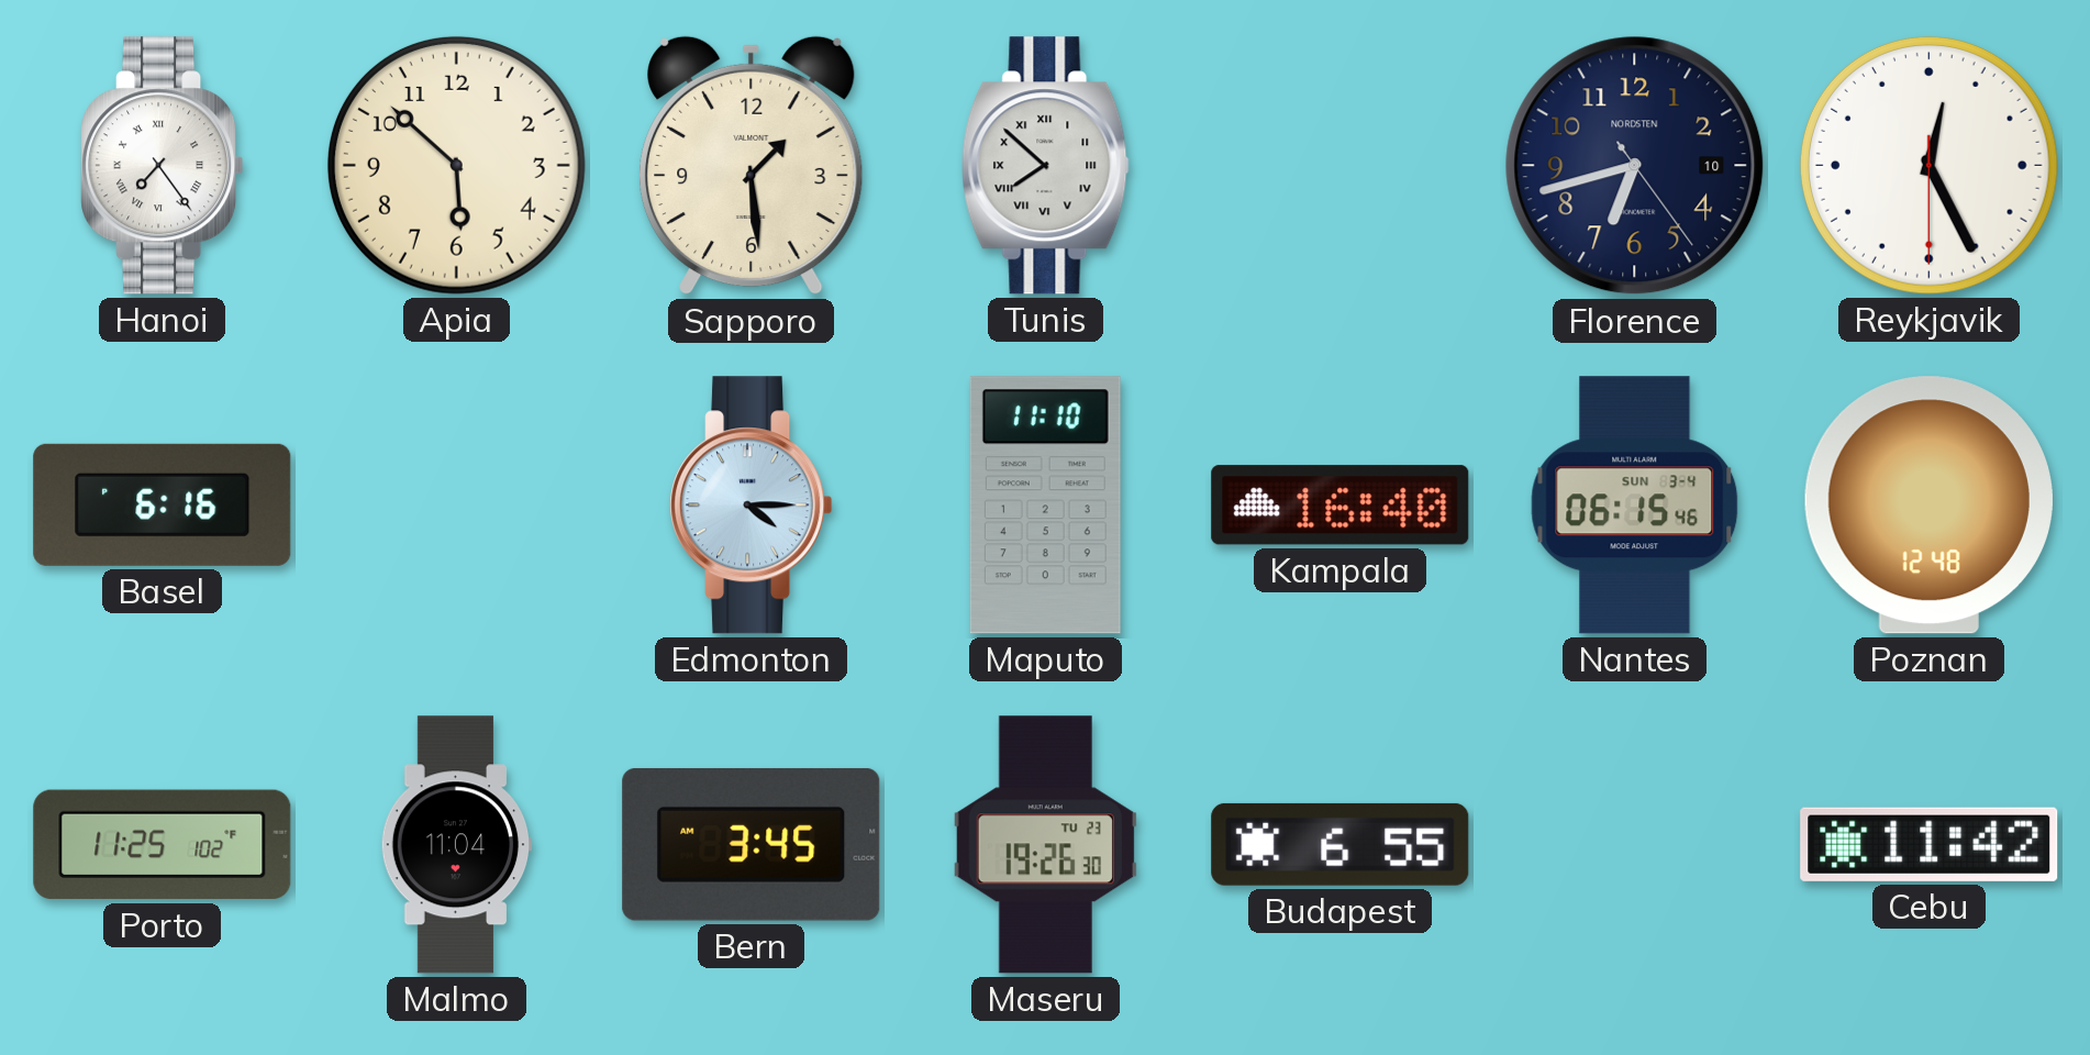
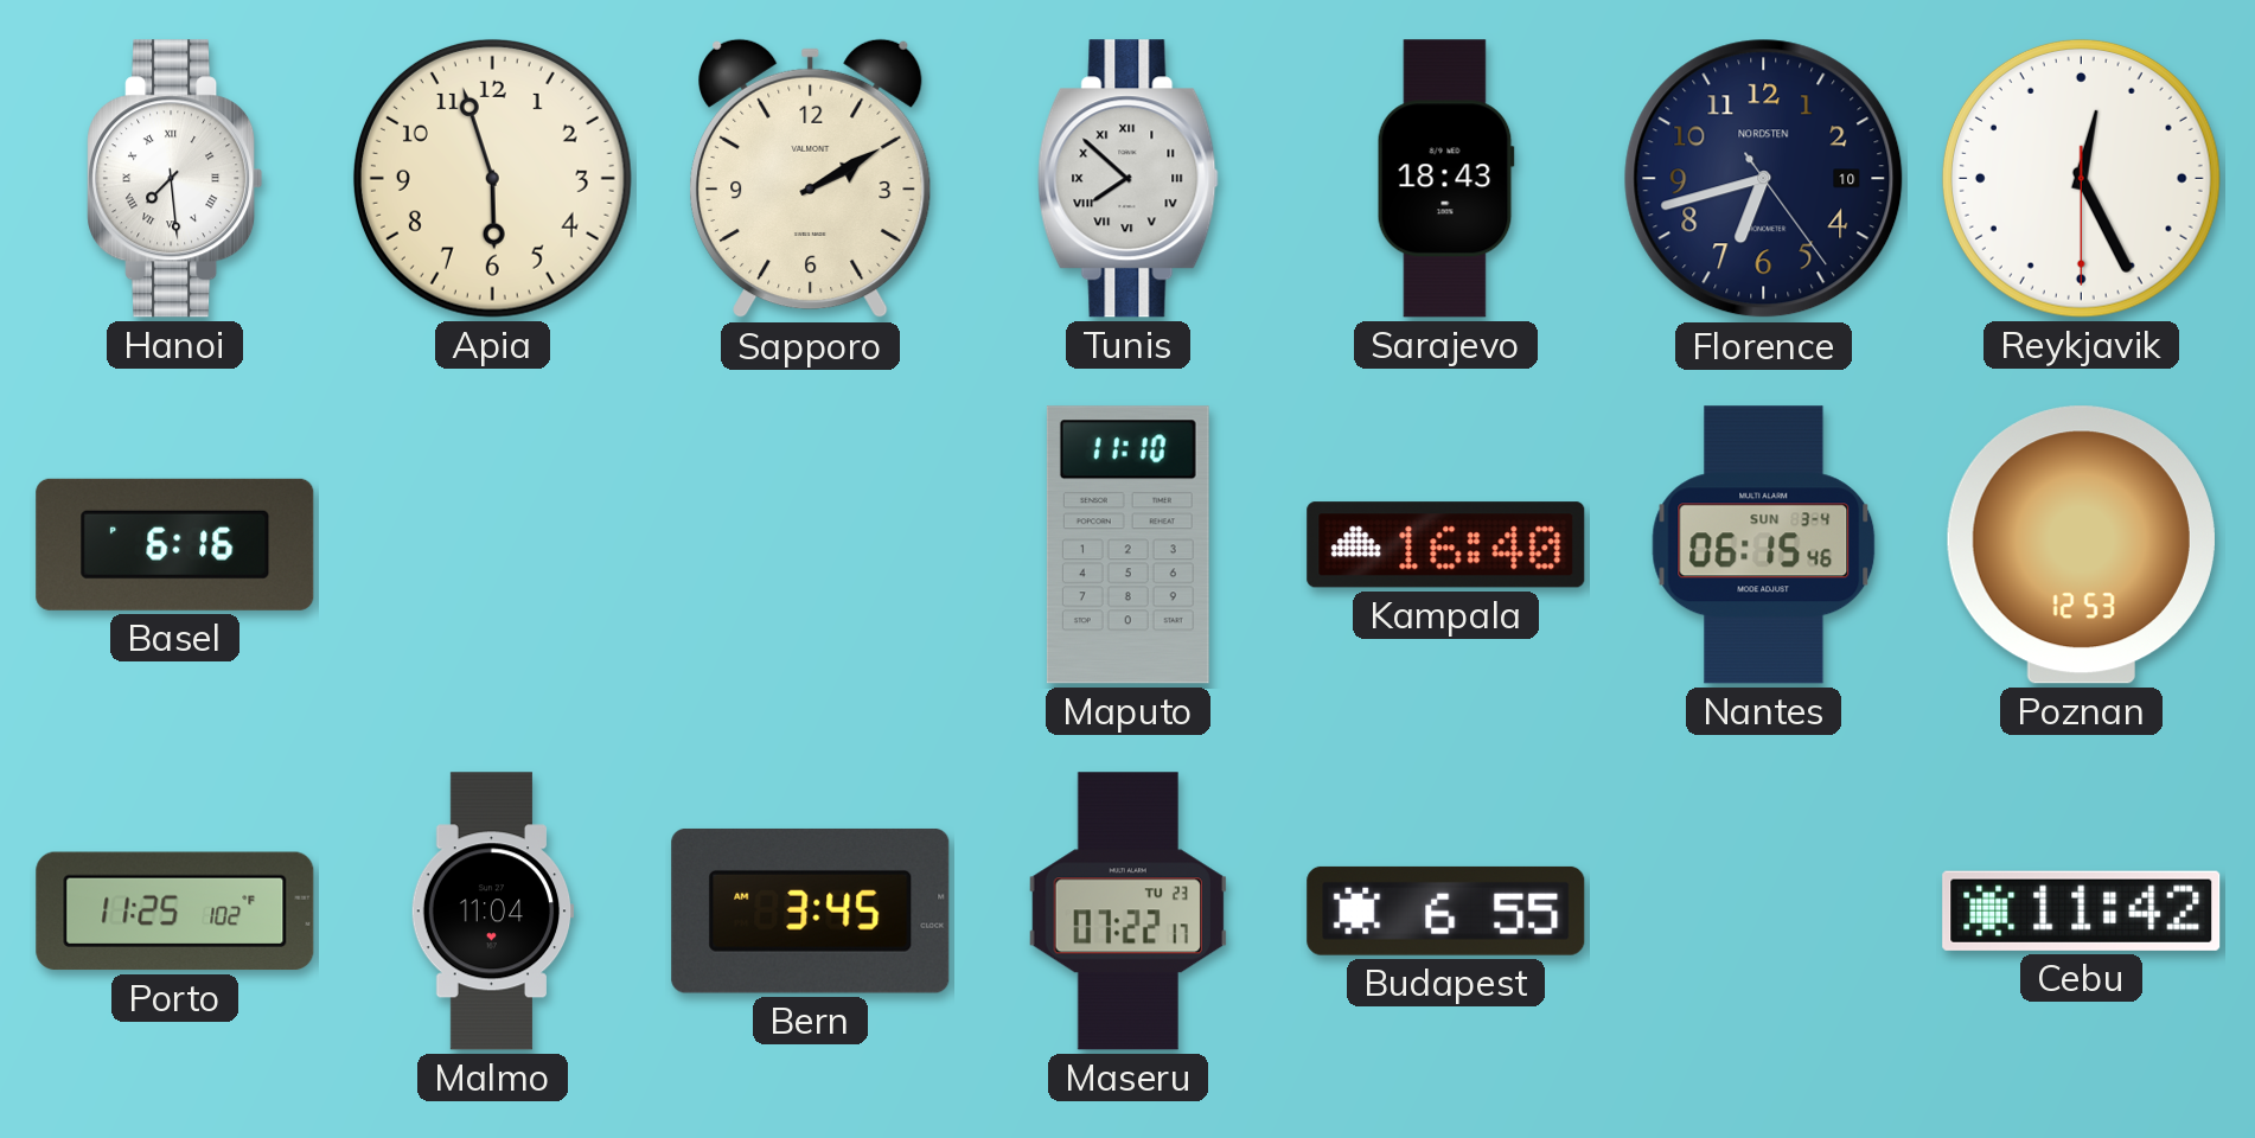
Hanoi: 7:24 -> 7:29 (175, 179)
Apia: 5:52 -> 5:57 (492, 178)
Sapporo: 1:29 -> 2:10 (811, 179)
Sarajevo: none -> 18:43 (1445, 179)
Edmonton: 4:15 -> none (752, 506)
Poznan: 12:48 -> 12:53 (2081, 545)
Maseru: 19:26 -> 07:22 (1127, 912)
